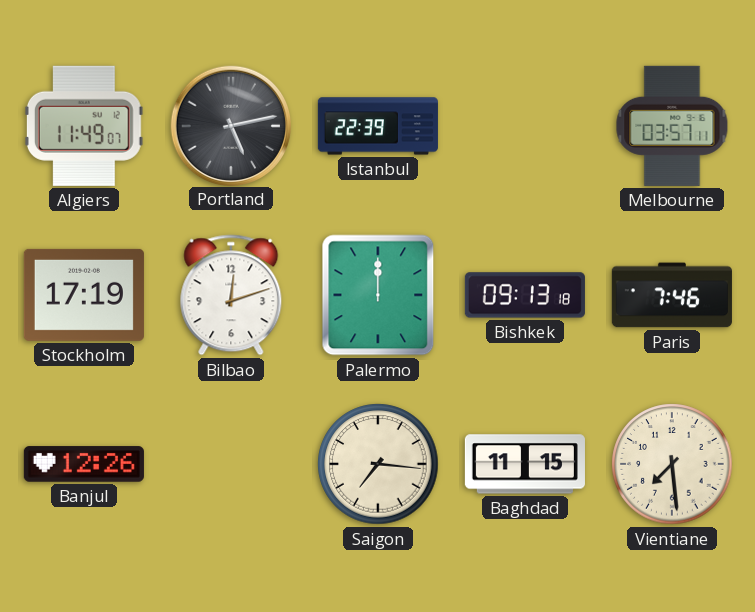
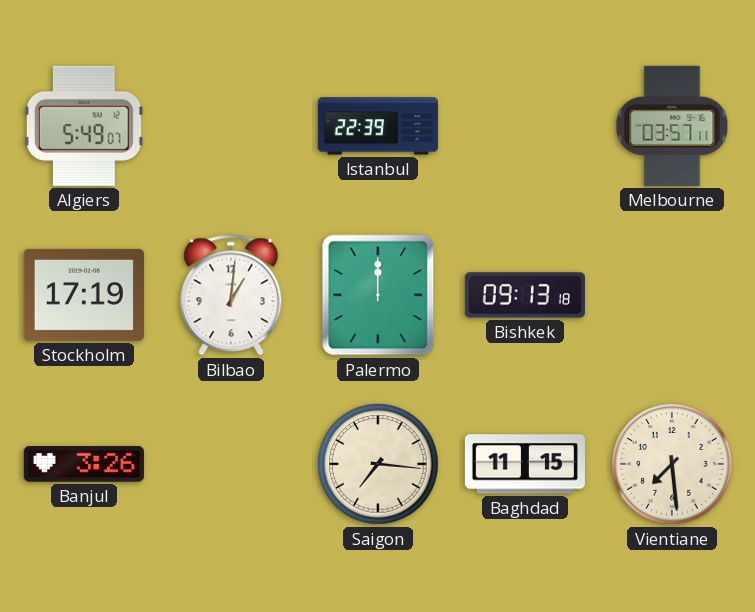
Algiers: 11:49 -> 5:49 (84, 126)
Portland: 5:13 -> none (230, 125)
Bilbao: 12:12 -> 1:01 (231, 295)
Paris: 7:46 -> none (672, 295)
Banjul: 12:26 -> 3:26 (84, 464)
